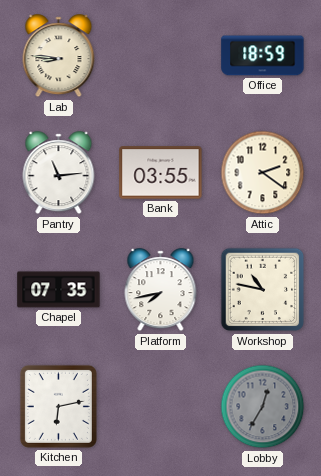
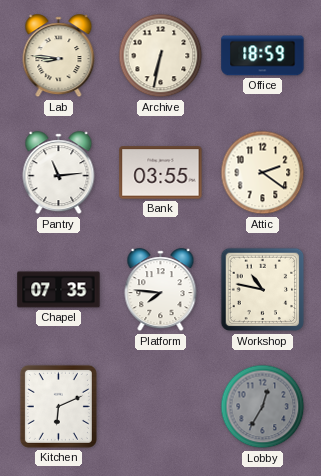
Archive: none -> 6:32 (161, 56)
Platform: 7:43 -> 7:46 (161, 290)
Kitchen: 6:13 -> 6:11 (58, 406)
